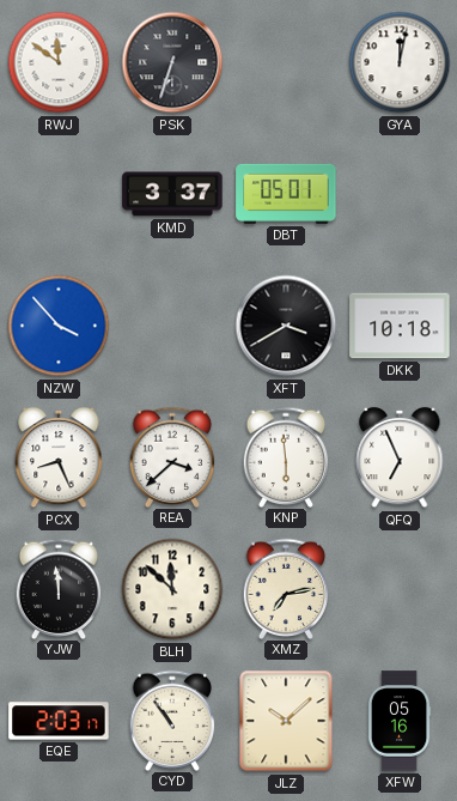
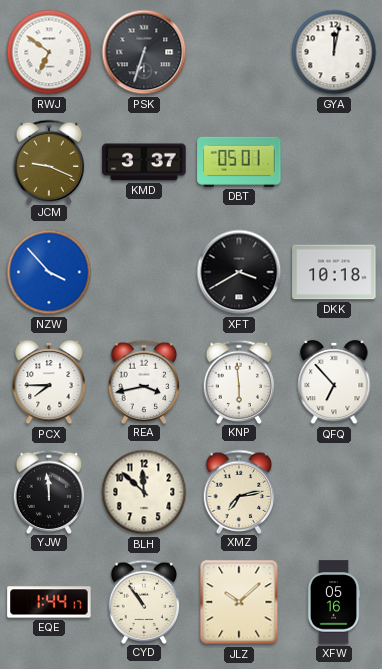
RWJ: 11:51 -> 6:51 (49, 52)
JCM: none -> 9:19 (49, 161)
PCX: 8:26 -> 7:45 (49, 382)
REA: 3:38 -> 3:43 (144, 381)
QFQ: 6:56 -> 6:53 (334, 382)
EQE: 2:03 -> 1:44 (49, 602)
